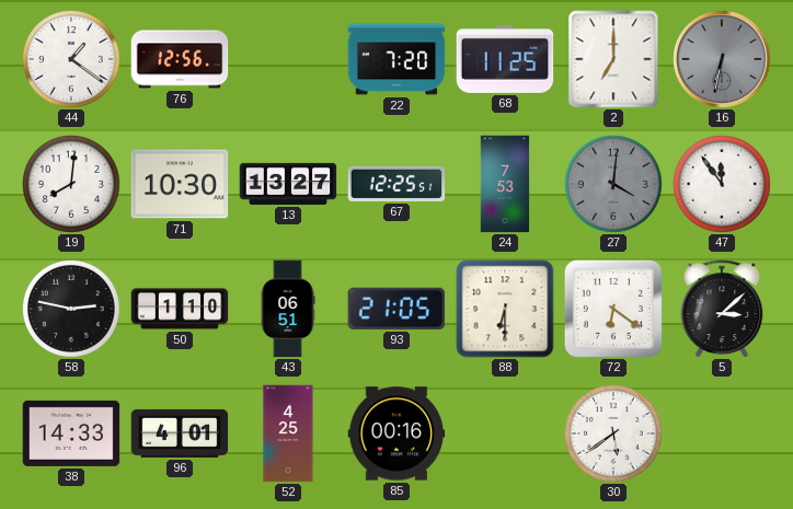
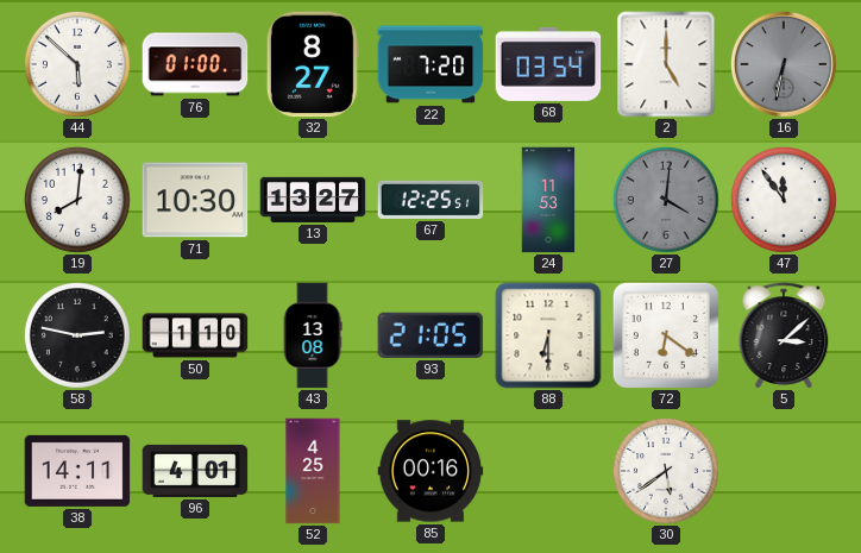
44: 1:21 -> 5:52 (77, 64)
76: 12:56 -> 01:00 (195, 64)
32: none -> 8:27 (313, 64)
68: 11:25 -> 03:54 (548, 64)
2: 7:00 -> 5:00 (666, 64)
24: 7:53 -> 11:53 (548, 200)
43: 06:51 -> 13:08 (313, 335)
38: 14:33 -> 14:11 (77, 471)
